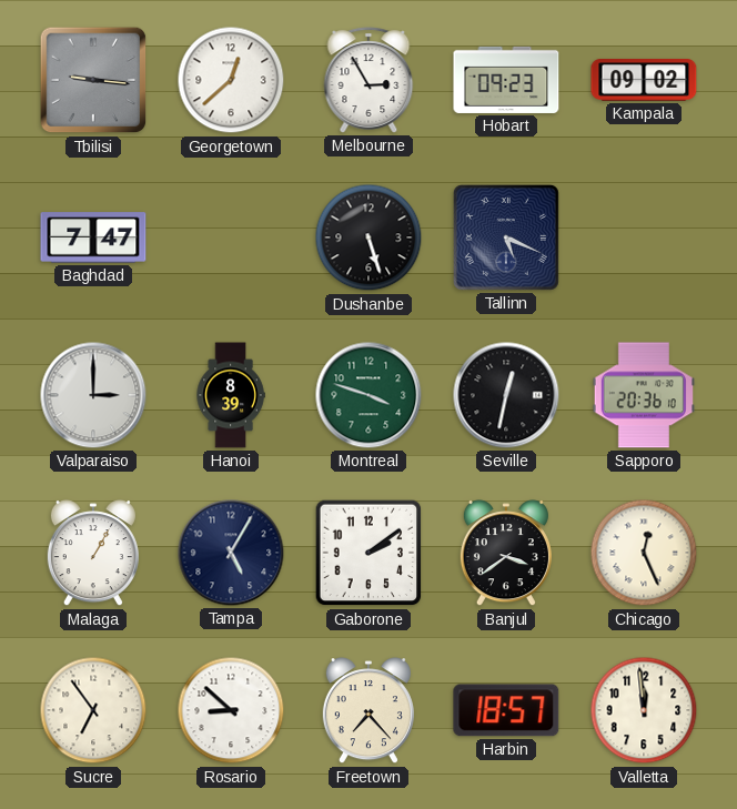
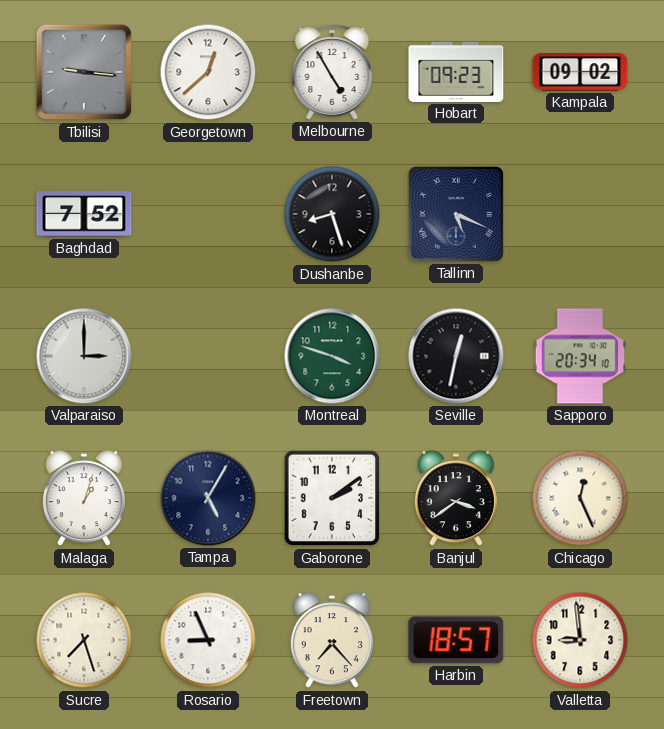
Melbourne: 2:55 -> 4:55 (332, 72)
Baghdad: 7:47 -> 7:52 (84, 214)
Dushanbe: 5:27 -> 8:27 (332, 214)
Hanoi: 8:39 -> none (231, 395)
Sapporo: 20:36 -> 20:34 (579, 356)
Malaga: 1:05 -> 1:03 (84, 499)
Sucre: 6:54 -> 7:27 (84, 640)
Rosario: 8:52 -> 8:56 (208, 640)
Valletta: 11:59 -> 8:59 (580, 640)
